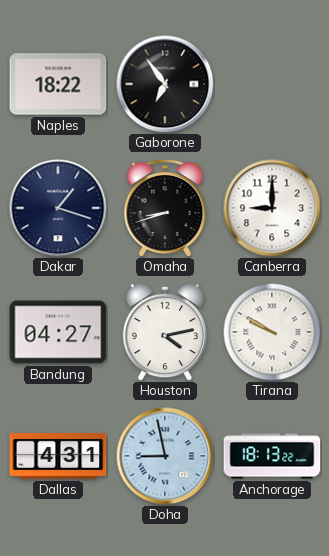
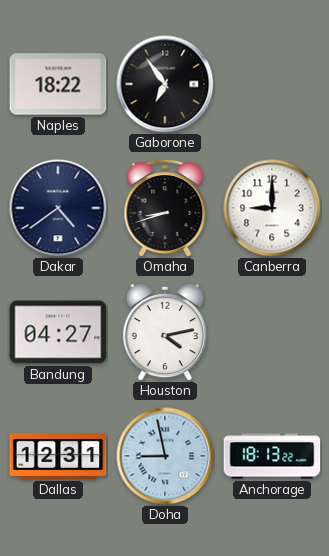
Dakar: 1:18 -> 4:39 (58, 208)
Tirana: 9:50 -> none (272, 332)
Dallas: 4:31 -> 12:31 (58, 456)
